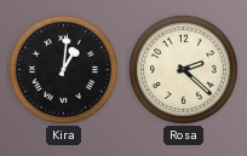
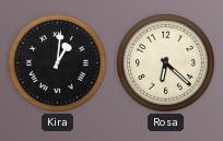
Rosa: 2:22 -> 6:22 (165, 62)
